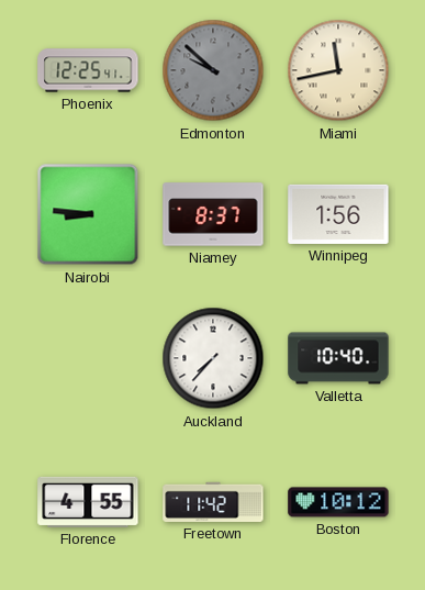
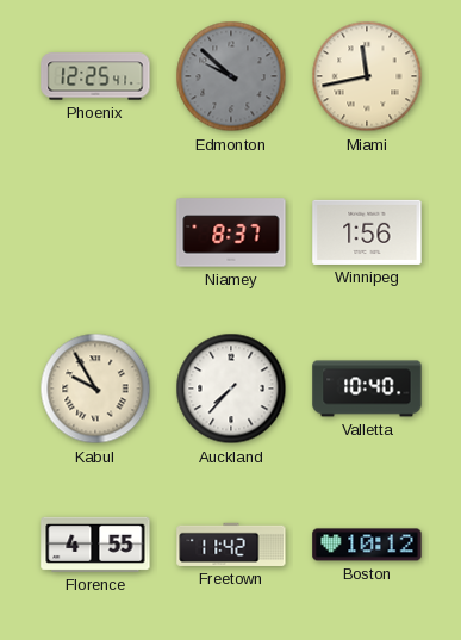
Nairobi: 8:46 -> none (88, 214)
Kabul: none -> 9:55 (95, 389)
